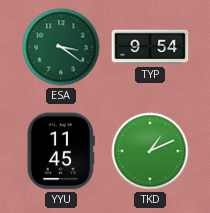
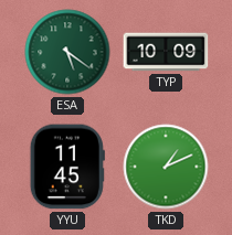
ESA: 3:21 -> 5:21 (67, 52)
TYP: 9:54 -> 10:09 (166, 52)
